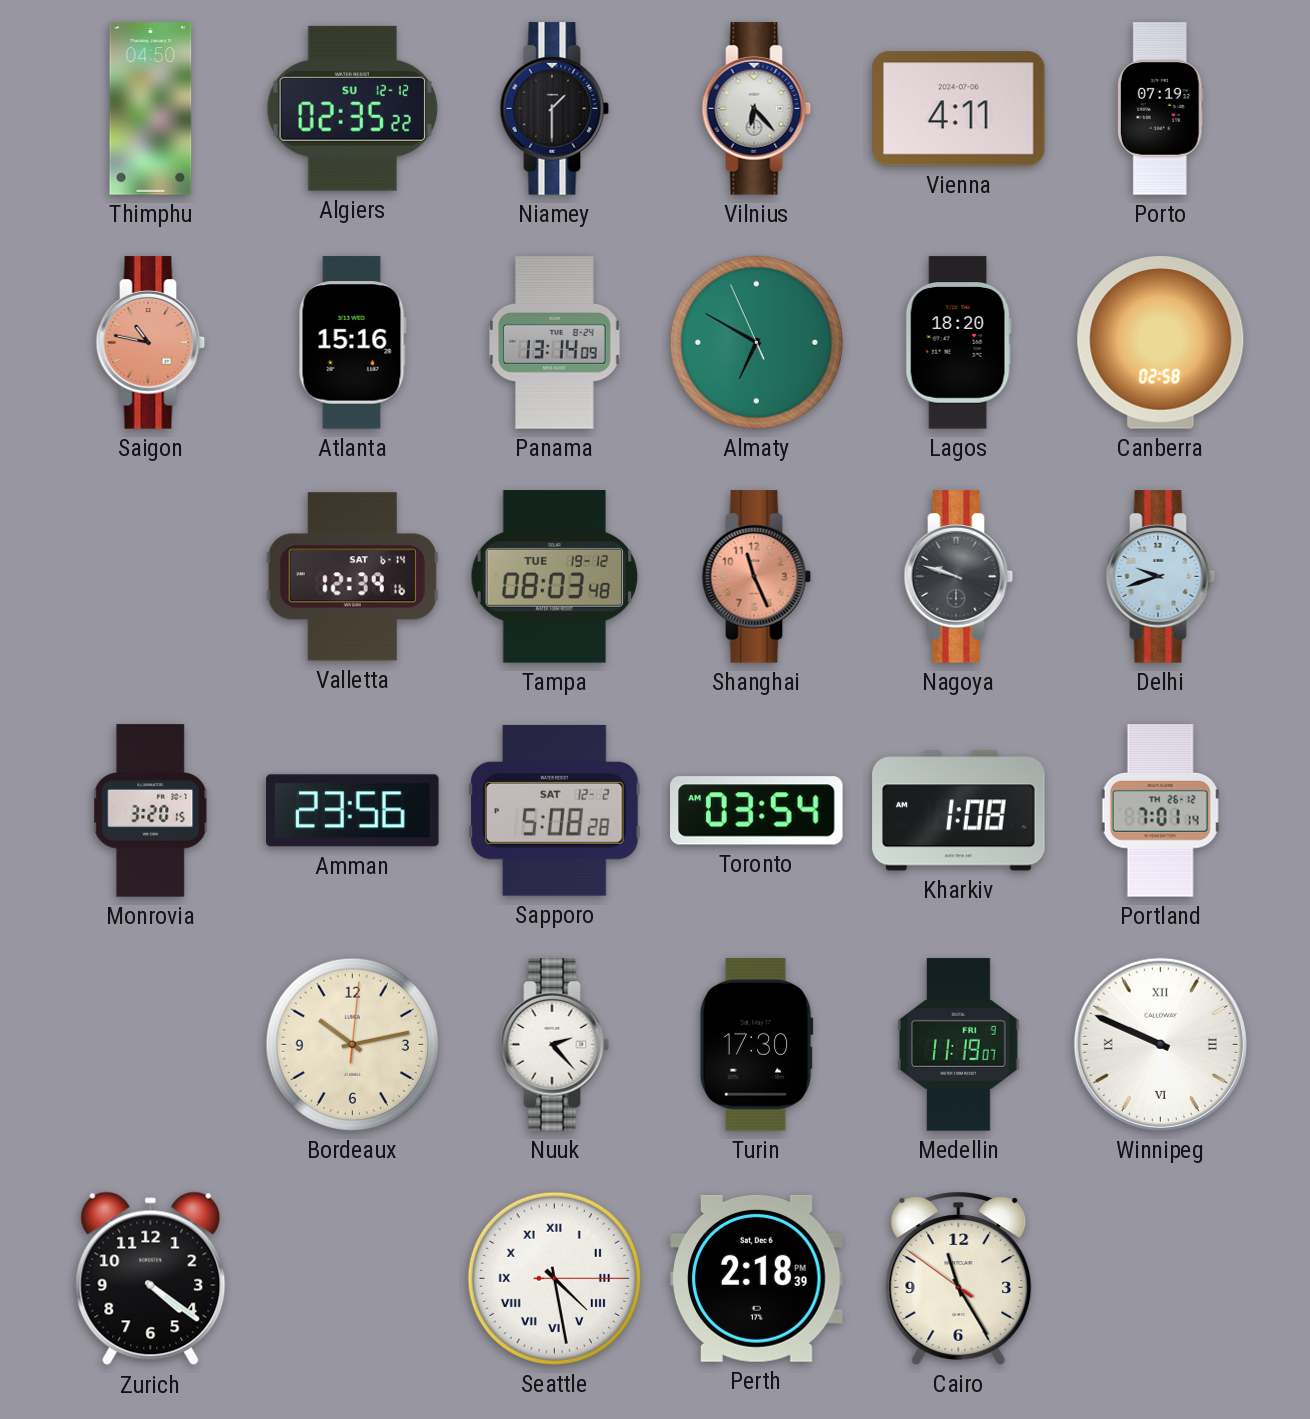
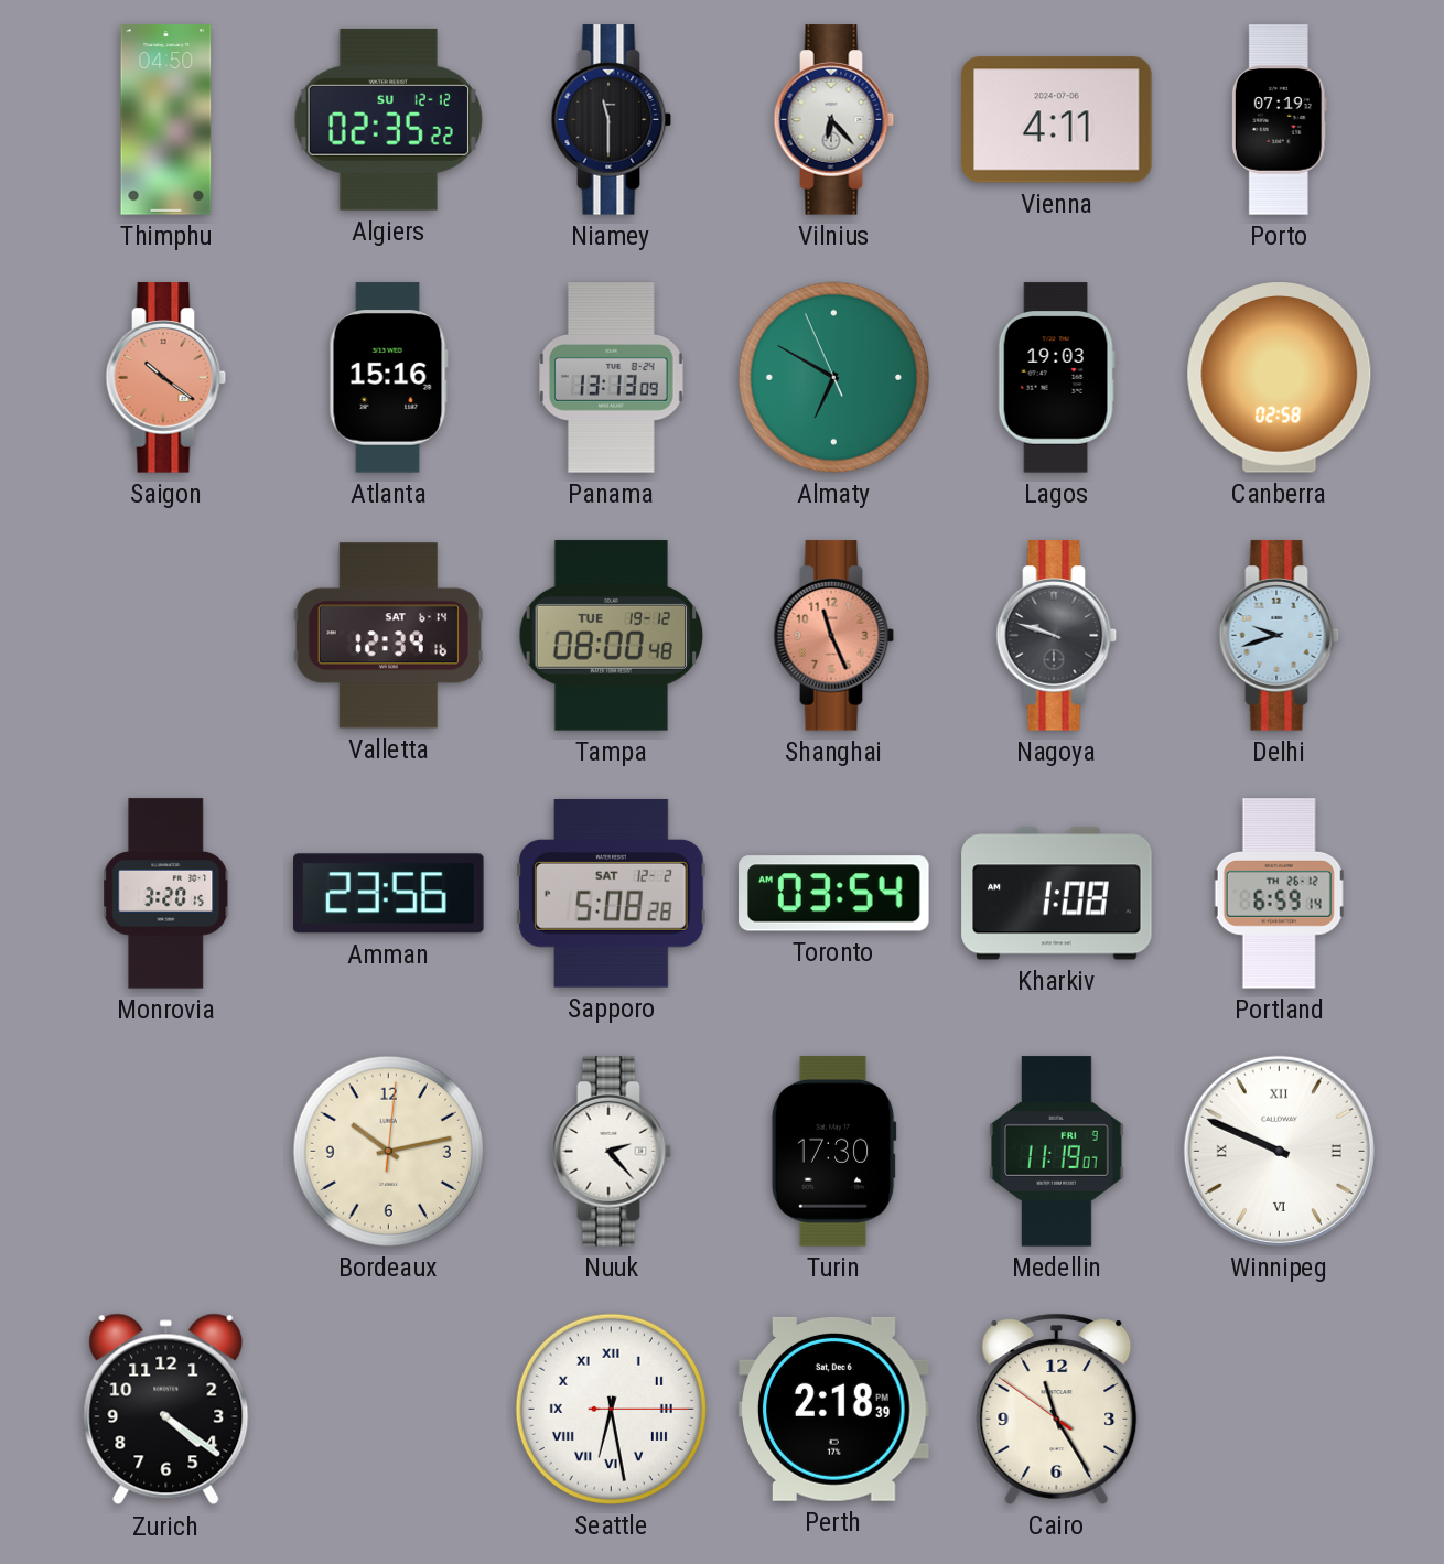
Niamey: 1:30 -> 11:30 (612, 120)
Saigon: 10:47 -> 10:21 (166, 378)
Panama: 13:14 -> 13:13 (612, 378)
Lagos: 18:20 -> 19:03 (1056, 378)
Tampa: 08:03 -> 08:00 (612, 636)
Portland: 7:01 -> 6:59 (1279, 894)
Seattle: 4:28 -> 6:28 (611, 1409)
